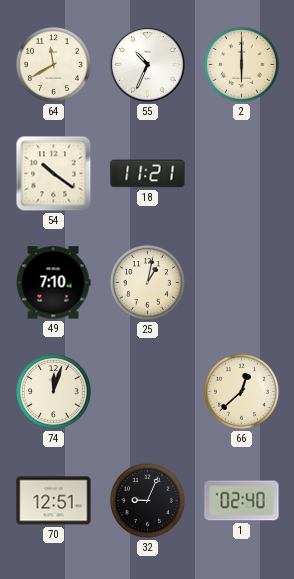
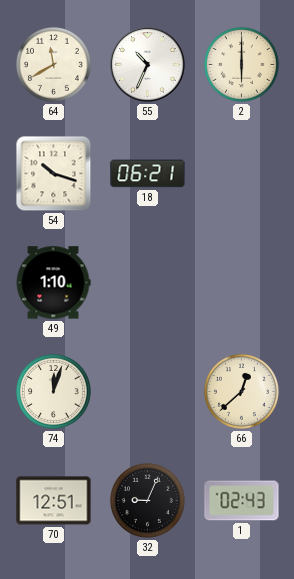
54: 10:21 -> 10:18 (54, 174)
18: 11:21 -> 06:21 (148, 174)
49: 7:10 -> 1:10 (53, 283)
25: 1:02 -> none (147, 282)
1: 02:40 -> 02:43 (242, 501)
